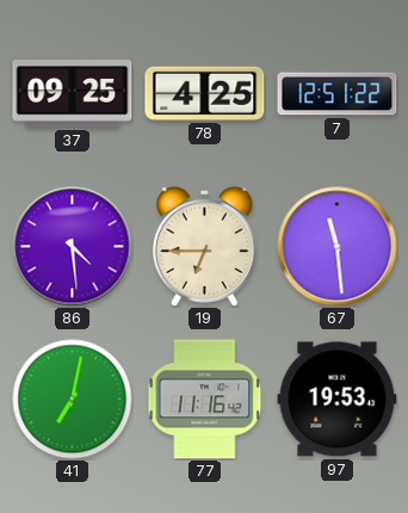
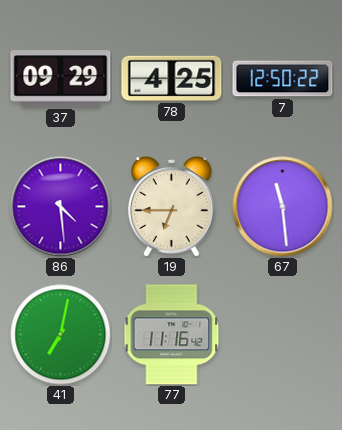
37: 09:25 -> 09:29 (61, 79)
7: 12:51 -> 12:50 (283, 79)
97: 19:53 -> none (338, 400)
